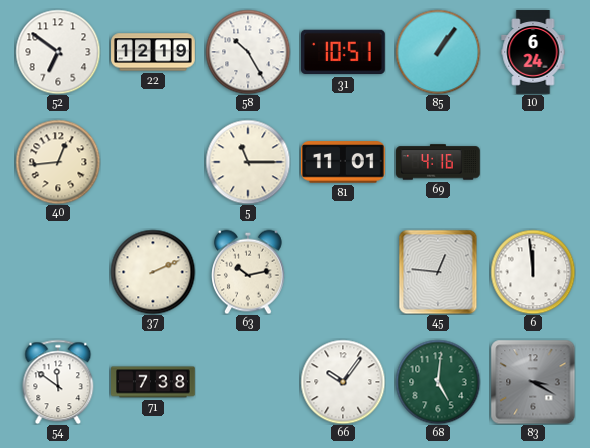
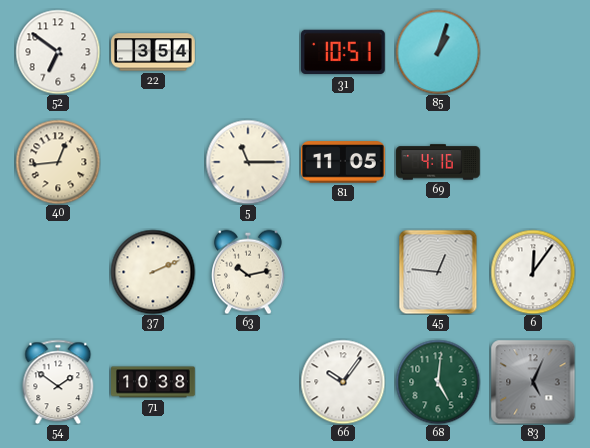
22: 12:19 -> 3:54 (153, 52)
58: 10:25 -> none (248, 52)
85: 1:06 -> 1:03 (438, 52)
10: 6:24 -> none (533, 52)
81: 11:01 -> 11:05 (344, 162)
6: 11:59 -> 12:06 (533, 272)
54: 11:51 -> 1:51 (58, 382)
71: 7:38 -> 10:38 (153, 382)
83: 3:20 -> 5:04 (533, 382)
